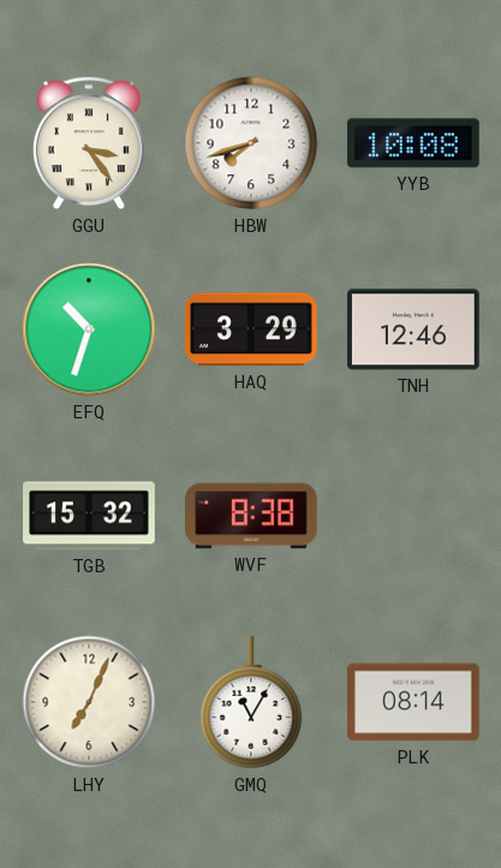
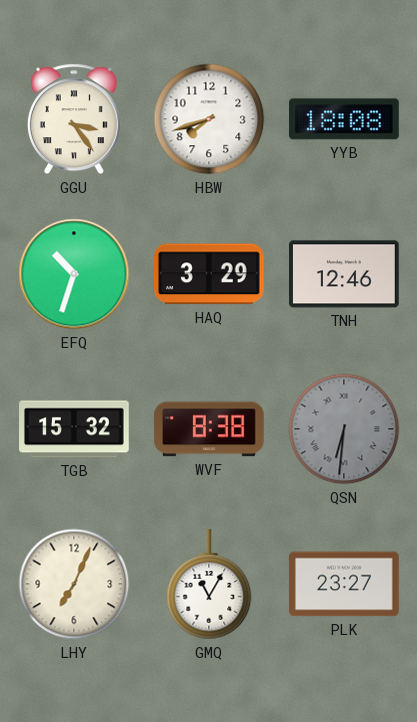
YYB: 10:08 -> 18:08 (345, 119)
QSN: none -> 6:31 (344, 429)
PLK: 08:14 -> 23:27 (345, 584)
